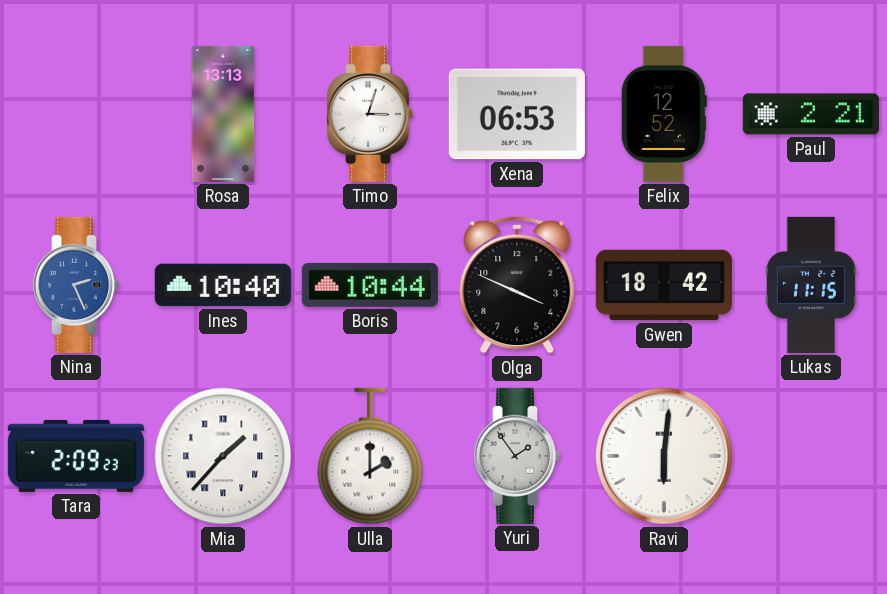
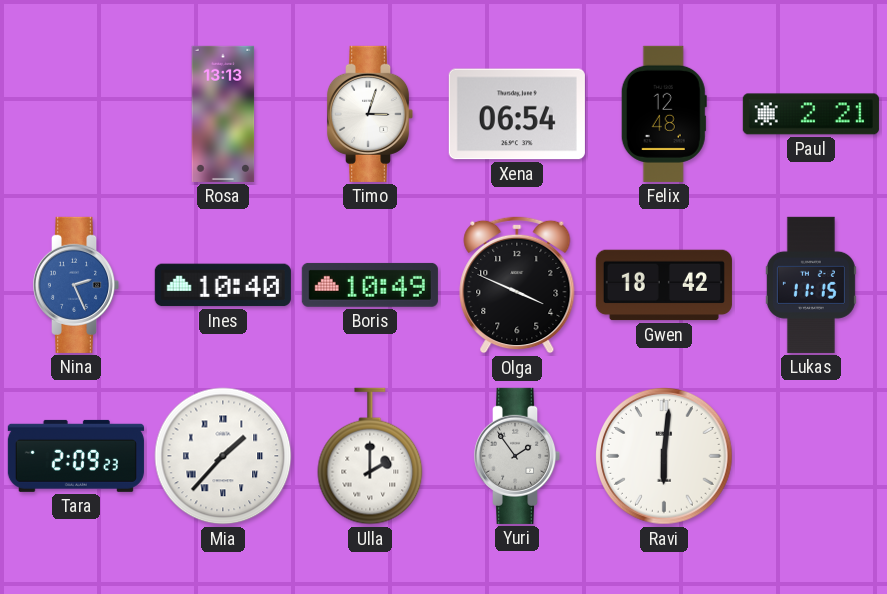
Xena: 06:53 -> 06:54 (517, 114)
Felix: 12:52 -> 12:48 (664, 114)
Boris: 10:44 -> 10:49 (370, 285)
